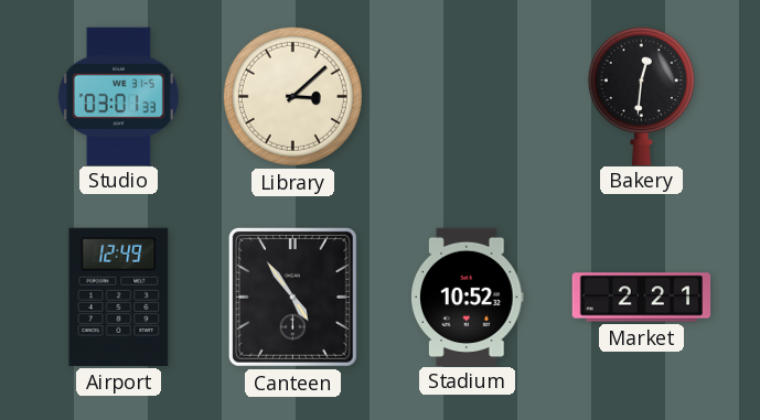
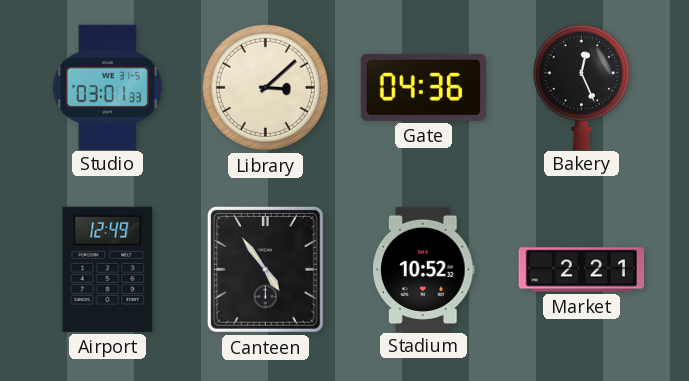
Gate: none -> 04:36 (423, 87)
Bakery: 12:31 -> 12:26 (581, 86)
